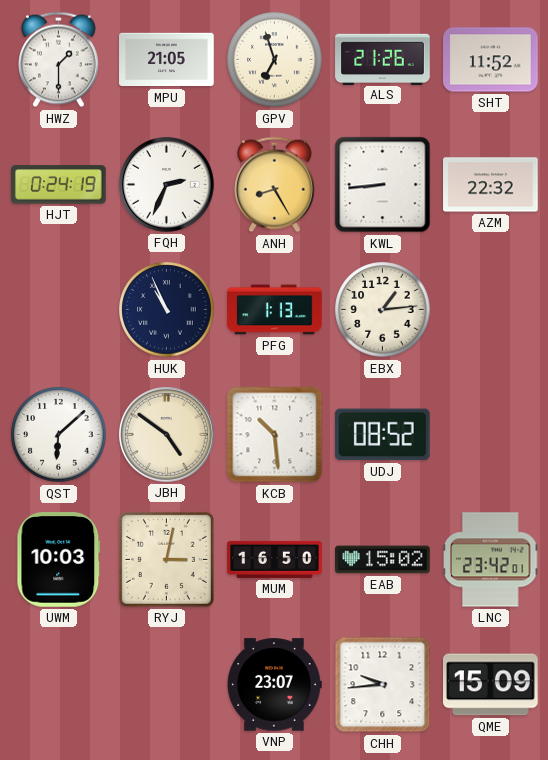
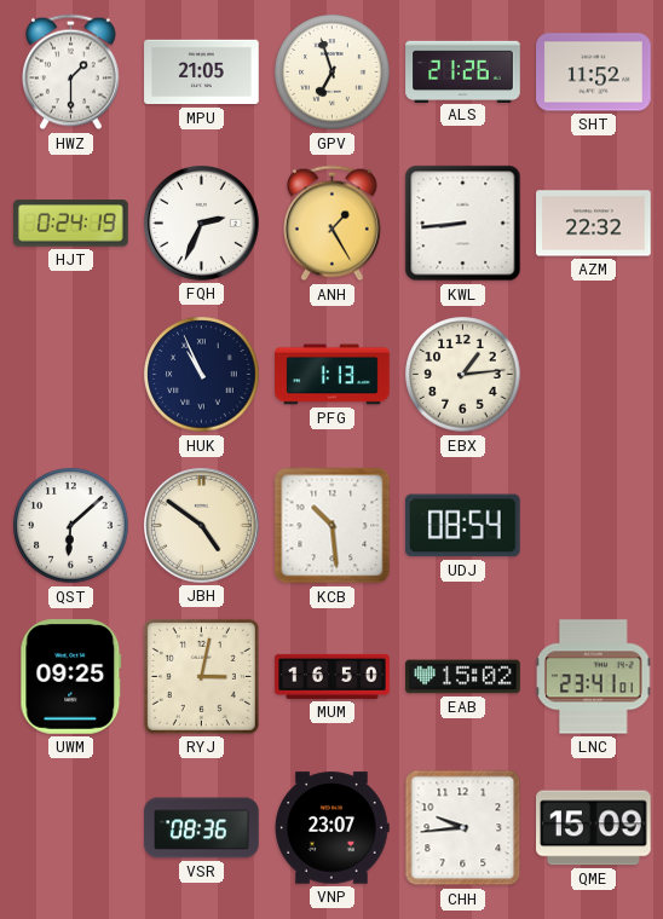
ANH: 8:25 -> 1:25 (333, 224)
UDJ: 08:52 -> 08:54 (462, 526)
UWM: 10:03 -> 09:25 (71, 677)
LNC: 23:42 -> 23:41 (594, 677)
VSR: none -> 08:36 (202, 828)
